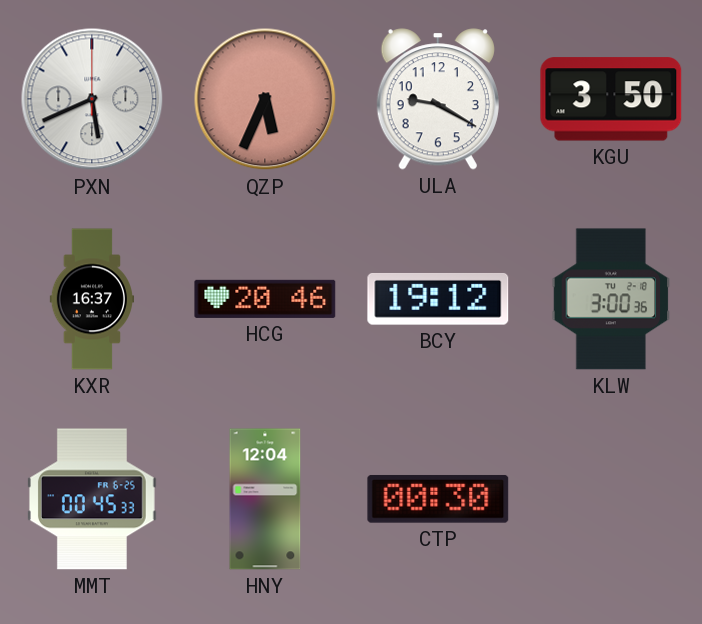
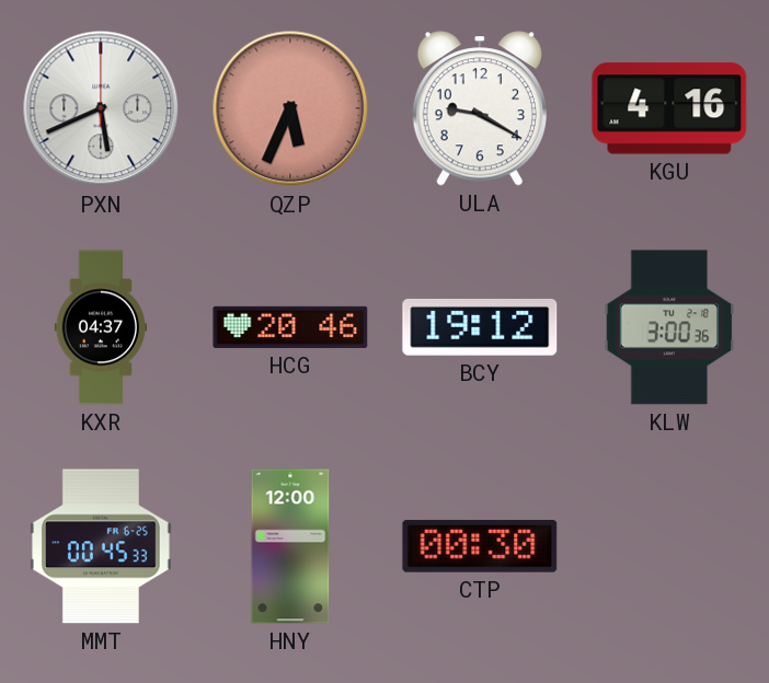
KGU: 3:50 -> 4:16 (669, 108)
KXR: 16:37 -> 04:37 (100, 327)
HNY: 12:04 -> 12:00 (290, 546)
